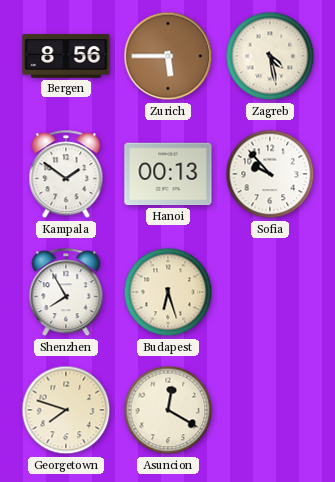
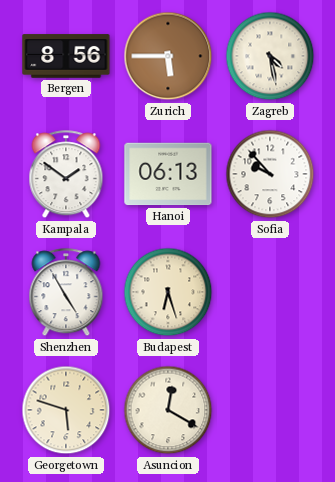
Hanoi: 00:13 -> 06:13 (168, 174)
Shenzhen: 7:55 -> 4:55 (66, 293)
Georgetown: 7:48 -> 5:48 (66, 410)
